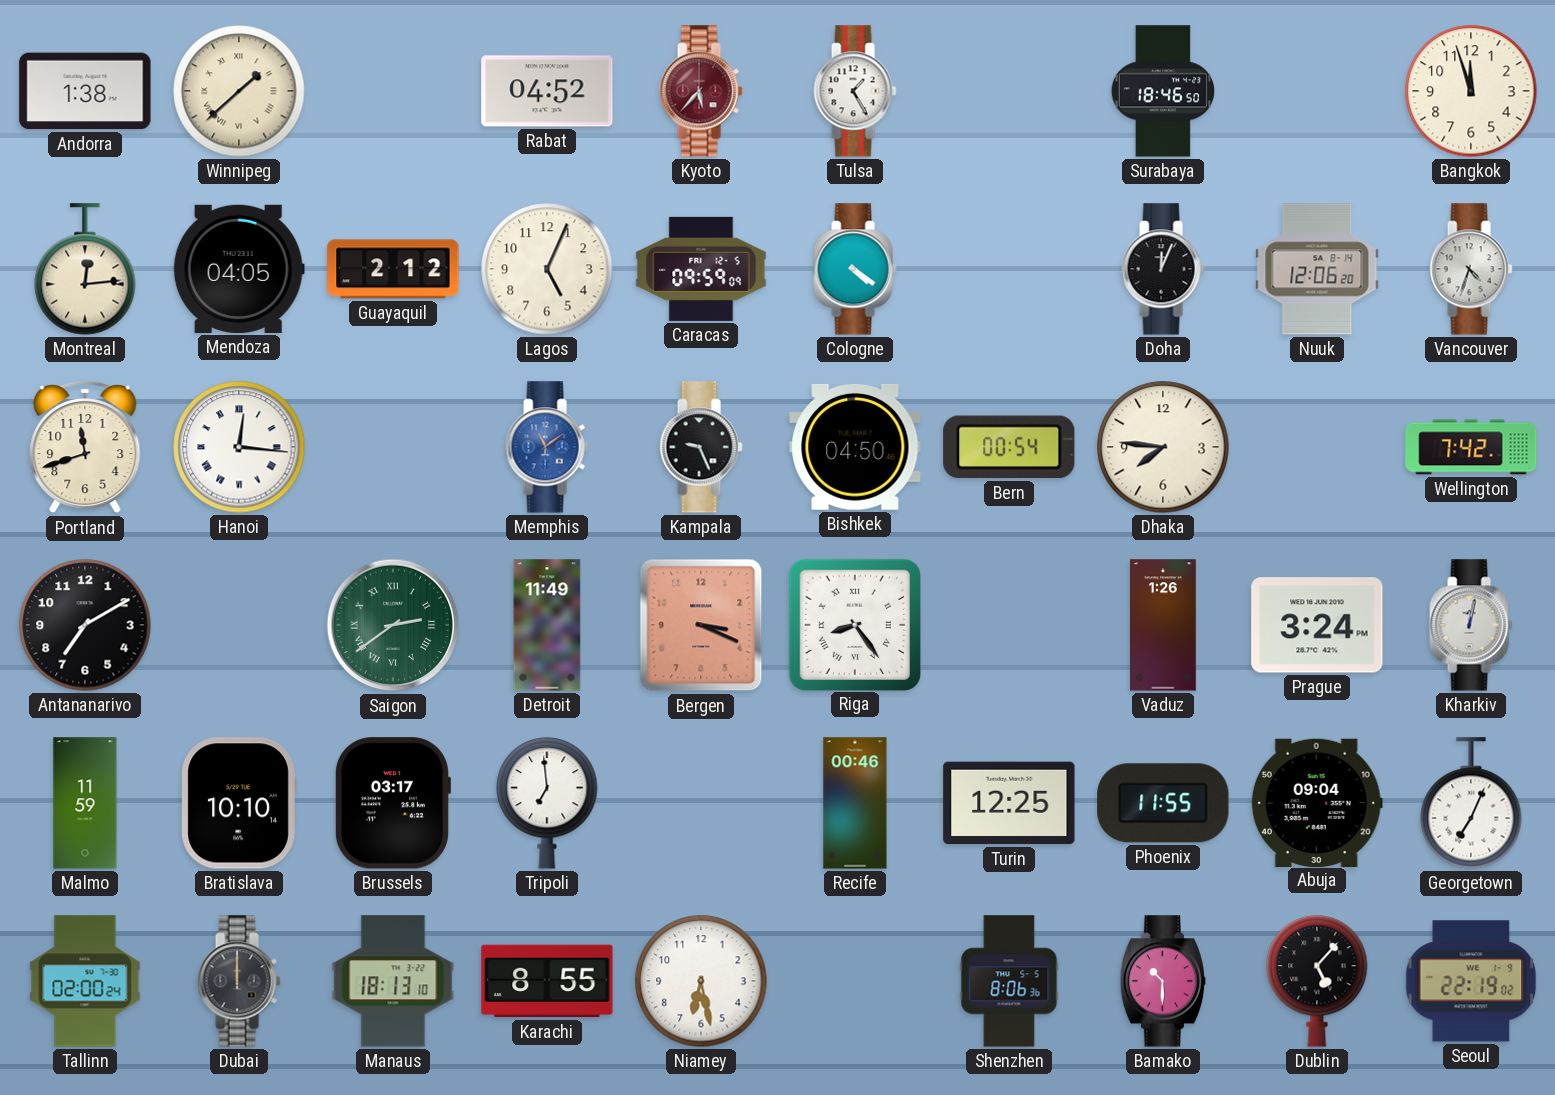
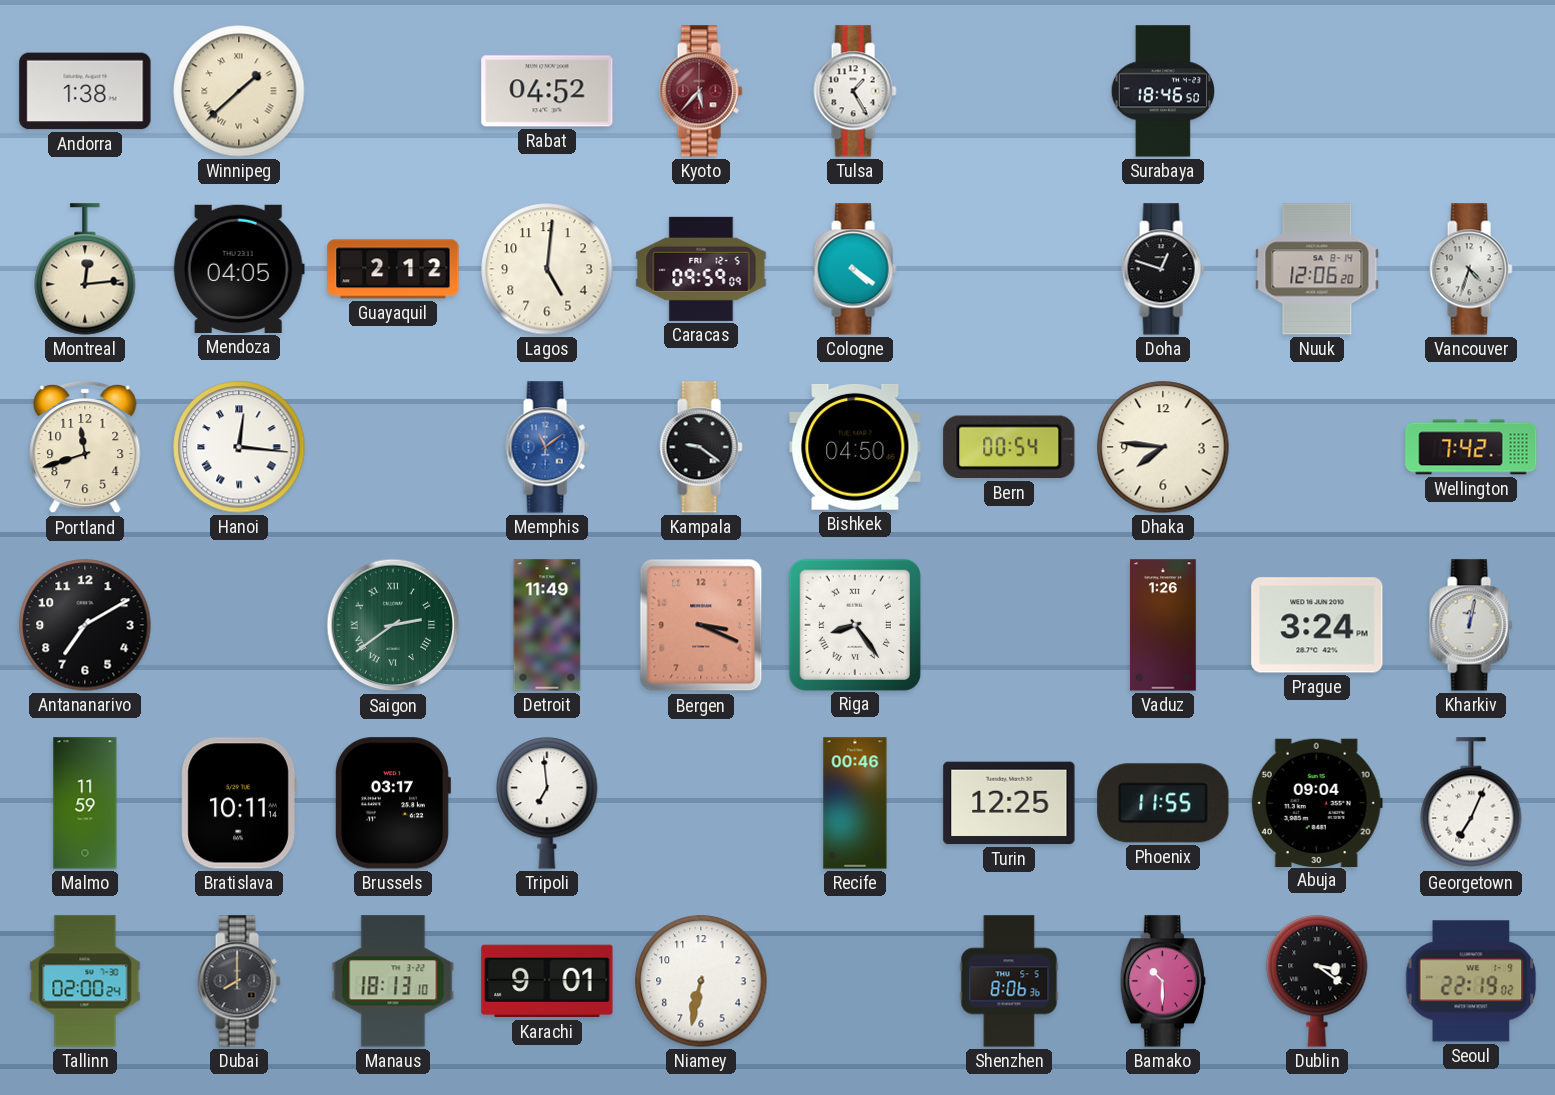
Bangkok: 11:57 -> none (1471, 91)
Lagos: 5:04 -> 5:01 (547, 269)
Doha: 12:04 -> 12:48 (1163, 269)
Kampala: 9:26 -> 9:21 (701, 447)
Bratislava: 10:10 -> 10:11 (239, 803)
Dubai: 12:00 -> 8:00 (239, 981)
Karachi: 8:55 -> 9:01 (547, 981)
Niamey: 6:28 -> 6:32 (701, 981)
Dublin: 5:07 -> 3:21 (1317, 981)
